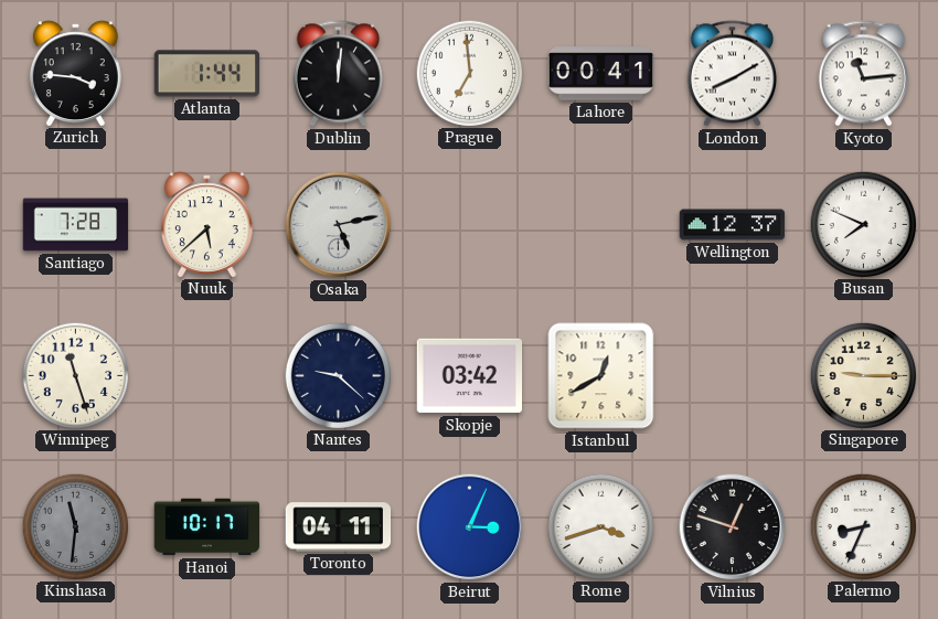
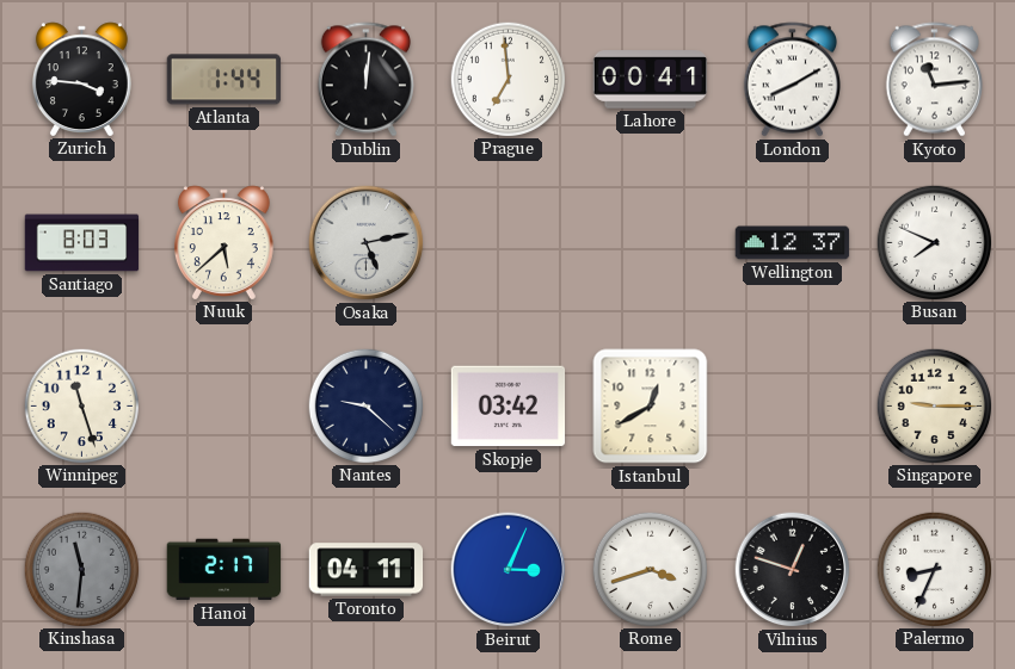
Santiago: 7:28 -> 8:03 (82, 243)
Hanoi: 10:17 -> 2:17 (224, 570)
